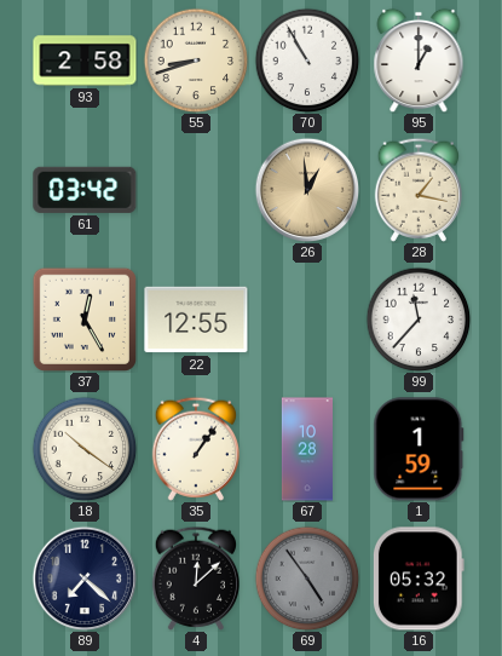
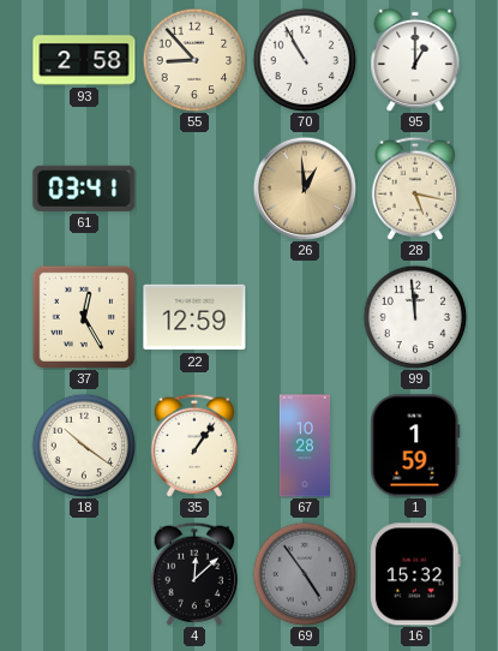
55: 8:42 -> 8:53 (194, 60)
61: 03:42 -> 03:41 (84, 189)
28: 1:17 -> 5:17 (414, 189)
22: 12:55 -> 12:59 (194, 317)
99: 11:37 -> 11:59 (415, 317)
89: 7:22 -> none (85, 579)
16: 05:32 -> 15:32 (415, 574)
